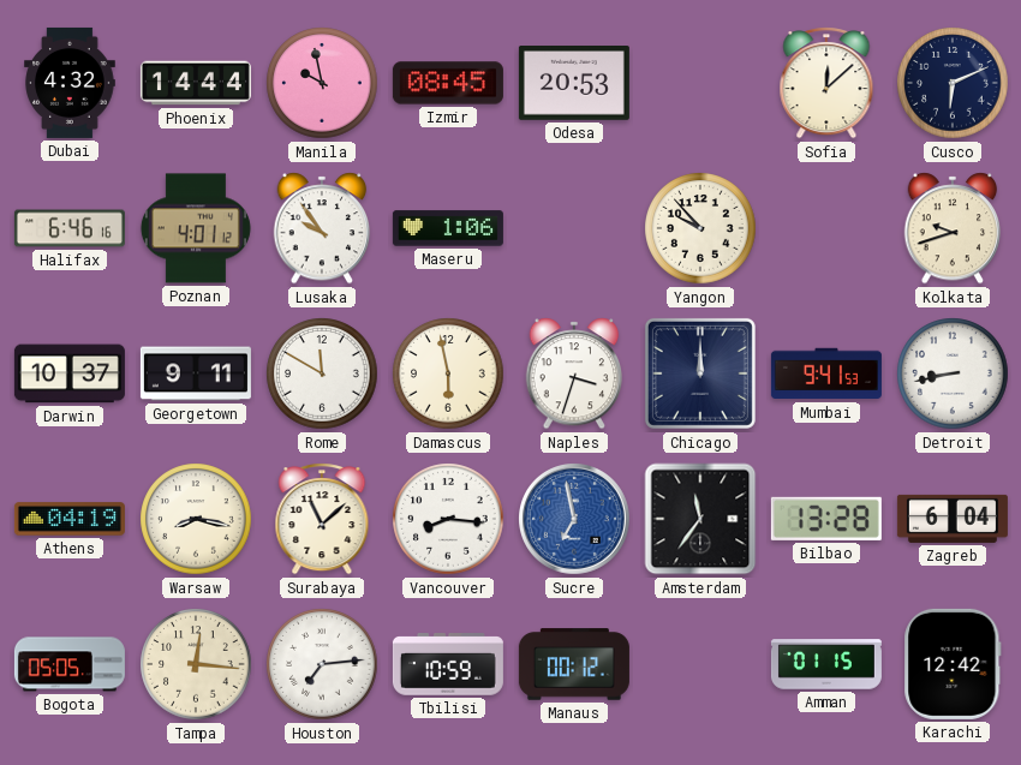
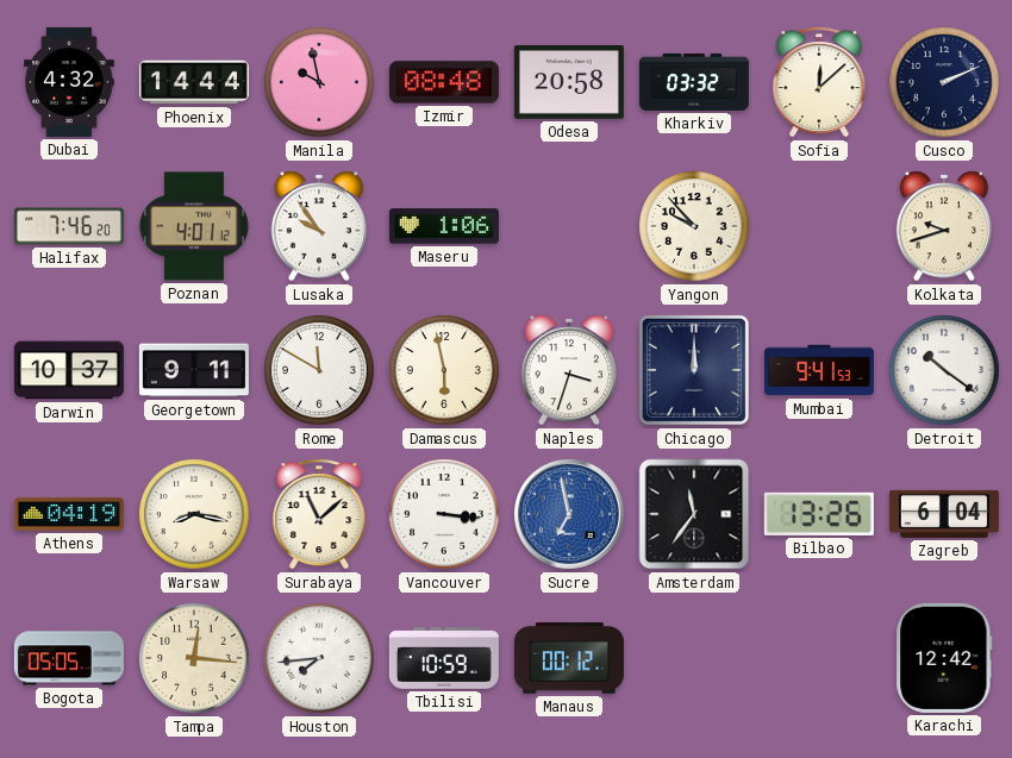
Izmir: 08:45 -> 08:48 (444, 82)
Odesa: 20:53 -> 20:58 (569, 83)
Kharkiv: none -> 03:32 (694, 82)
Cusco: 6:11 -> 2:11 (944, 82)
Halifax: 6:46 -> 7:46 (69, 226)
Detroit: 8:43 -> 10:21 (944, 370)
Vancouver: 8:16 -> 3:16 (444, 514)
Bilbao: 13:28 -> 13:26 (819, 514)
Houston: 7:14 -> 7:44 (319, 658)
Amman: 01:15 -> none (826, 664)
